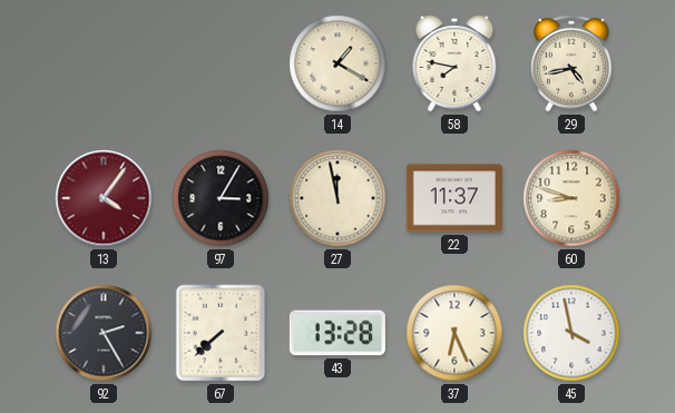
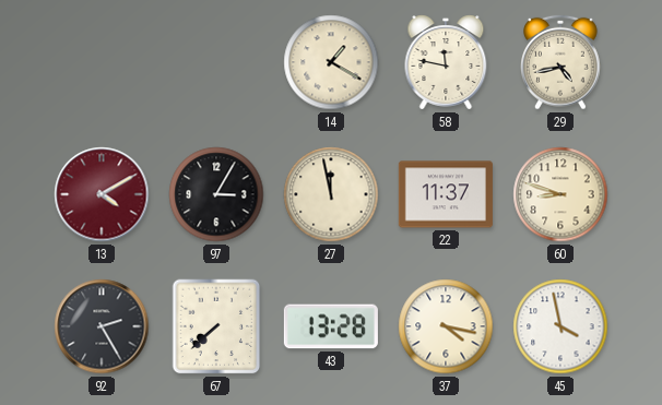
58: 7:47 -> 11:47 (446, 62)
13: 4:06 -> 4:10 (102, 194)
37: 6:26 -> 4:17 (446, 326)
